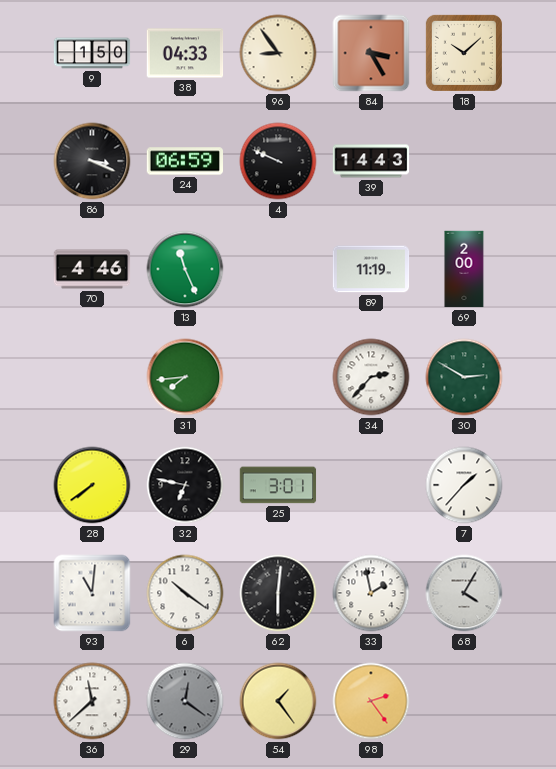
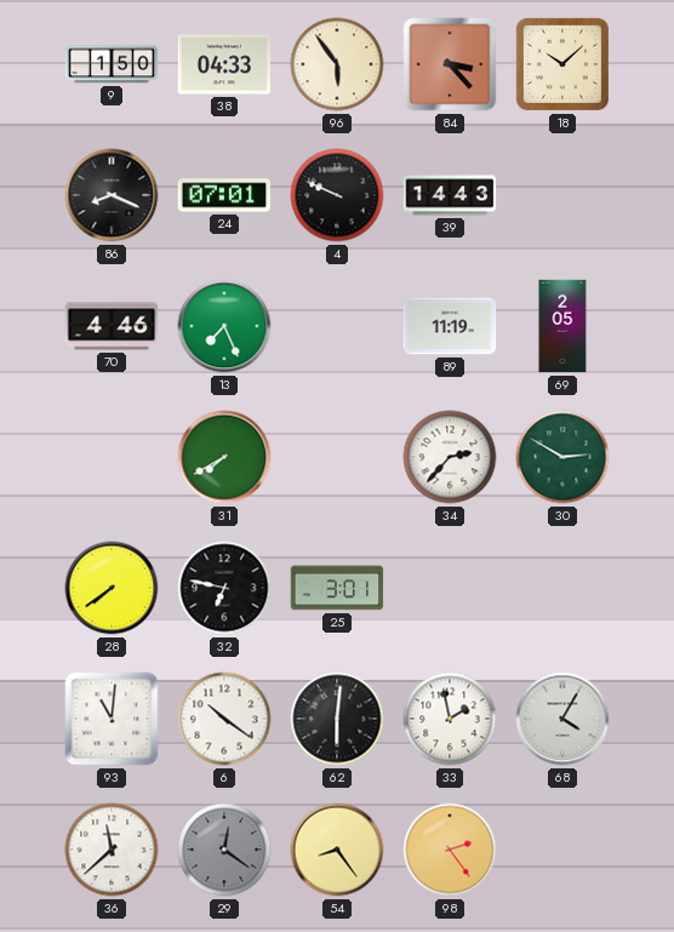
96: 8:54 -> 5:54 (337, 64)
84: 3:25 -> 3:23 (450, 64)
86: 3:19 -> 8:19 (112, 195)
24: 06:59 -> 07:01 (224, 195)
13: 11:26 -> 7:26 (224, 326)
69: 2:00 -> 2:05 (562, 326)
31: 7:44 -> 7:40 (224, 457)
7: 1:37 -> none (464, 485)
54: 1:24 -> 8:24 (337, 850)
